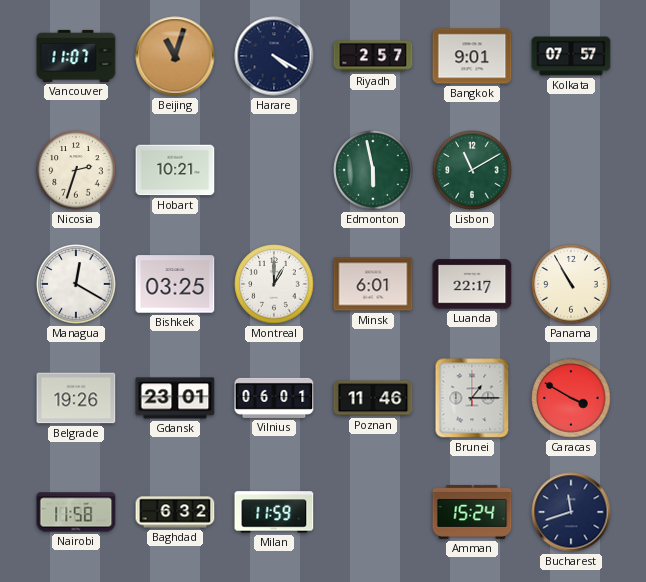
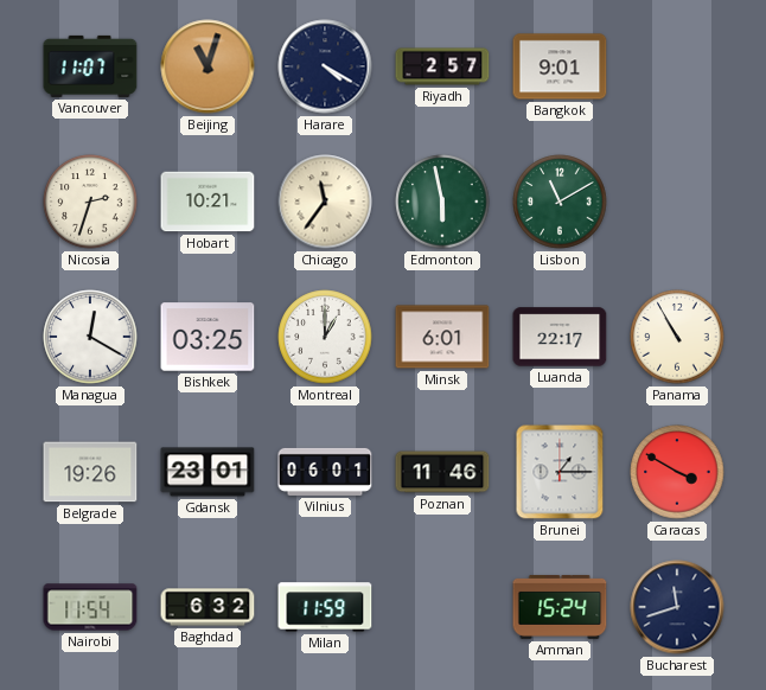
Kolkata: 07:57 -> none (571, 56)
Chicago: none -> 11:36 (325, 202)
Nairobi: 11:58 -> 11:54 (90, 607)
